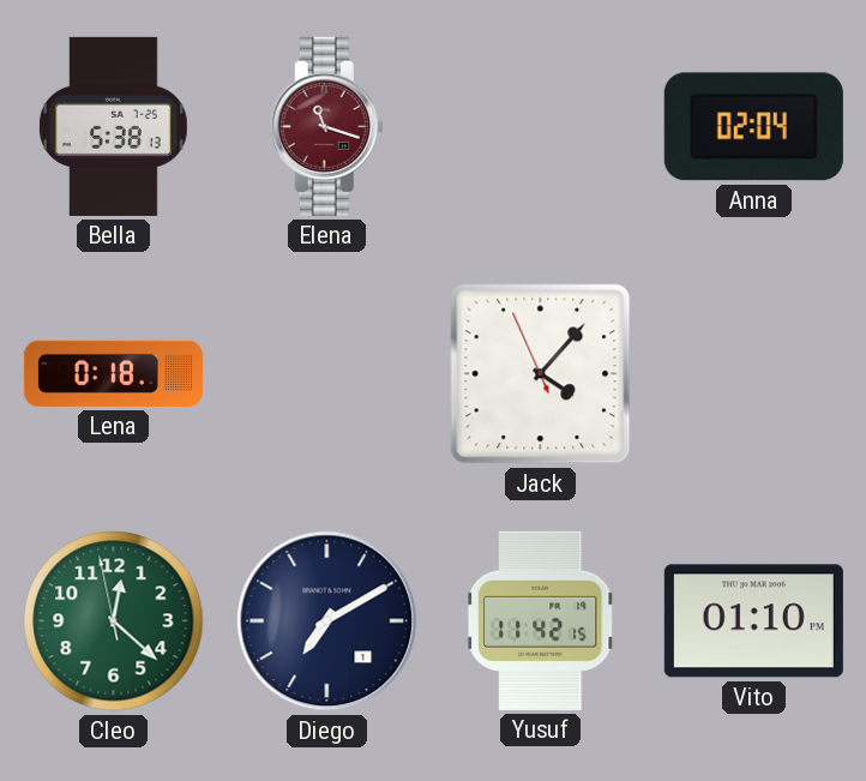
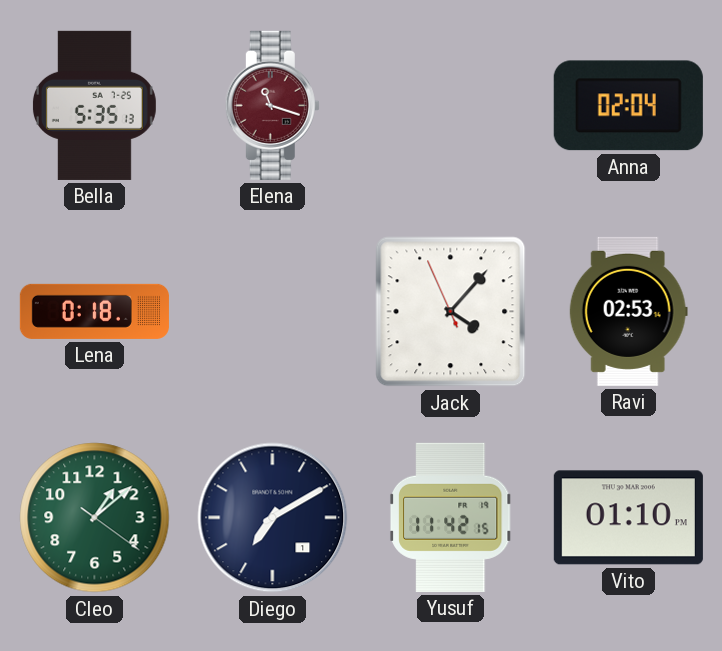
Bella: 5:38 -> 5:35 (94, 105)
Ravi: none -> 02:53 (628, 311)
Cleo: 12:21 -> 1:08 (95, 518)
